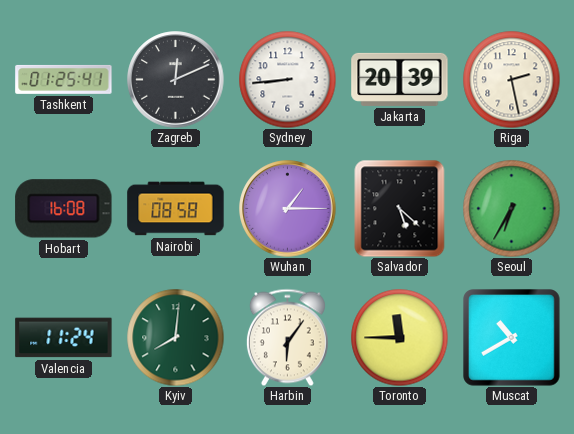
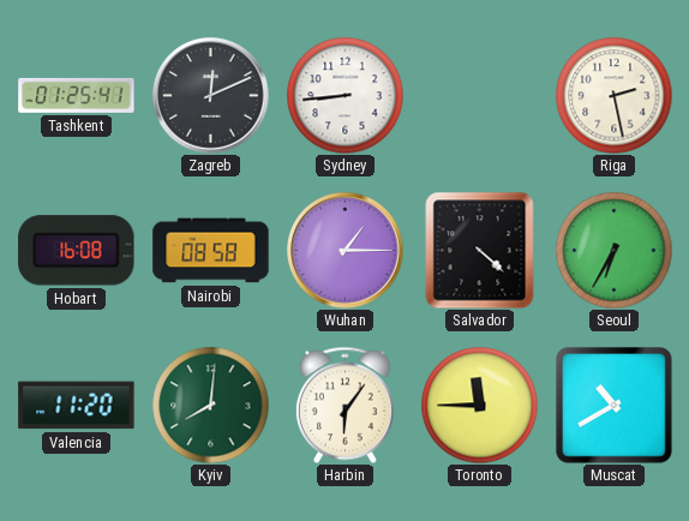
Jakarta: 20:39 -> none (400, 79)
Salvador: 5:22 -> 4:22 (480, 250)
Valencia: 11:24 -> 11:20 (77, 406)
